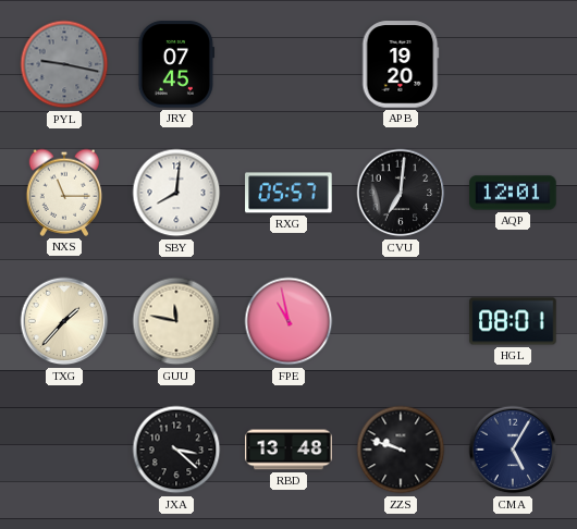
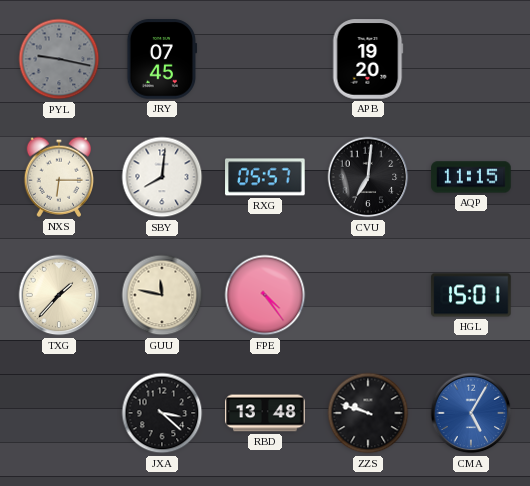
NXS: 11:15 -> 6:15 (58, 177)
AQP: 12:01 -> 11:15 (471, 177)
FPE: 10:58 -> 4:24 (265, 295)
HGL: 08:01 -> 15:01 (471, 295)
CMA dial: navy -> blue (471, 413)
